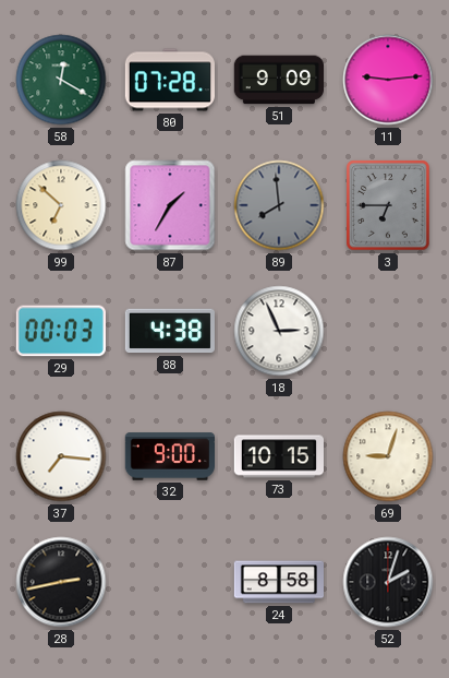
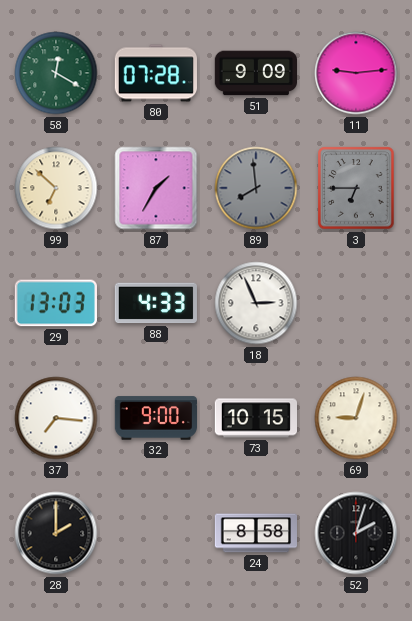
29: 00:03 -> 13:03 (56, 303)
88: 4:38 -> 4:33 (156, 303)
28: 2:43 -> 2:00 (56, 533)
